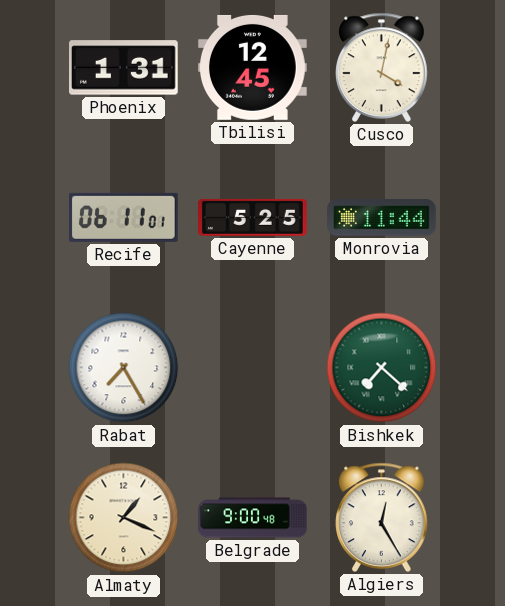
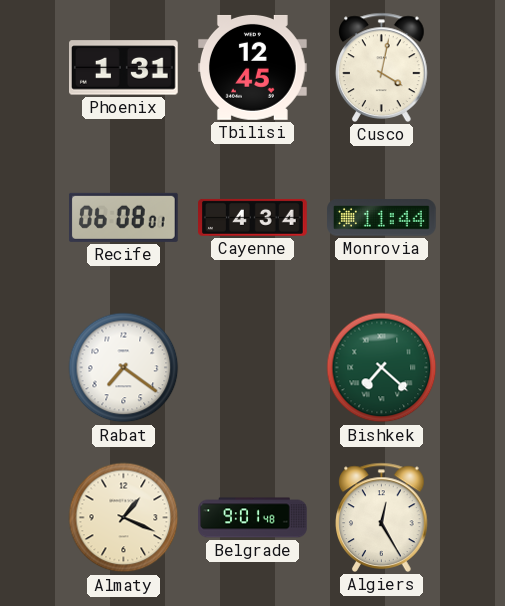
Recife: 06:11 -> 06:08 (123, 217)
Cayenne: 5:25 -> 4:34 (253, 217)
Rabat: 7:25 -> 7:21 (124, 368)
Belgrade: 9:00 -> 9:01 (253, 518)
